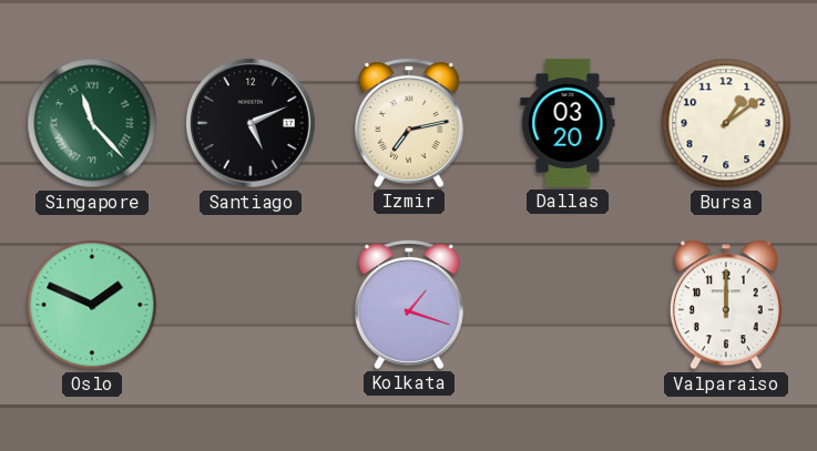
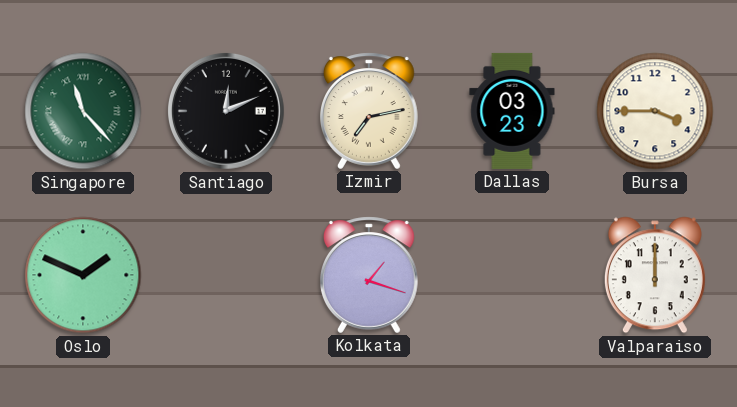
Santiago: 5:11 -> 12:11 (227, 112)
Dallas: 03:20 -> 03:23 (512, 111)
Bursa: 1:09 -> 3:45 (655, 111)
